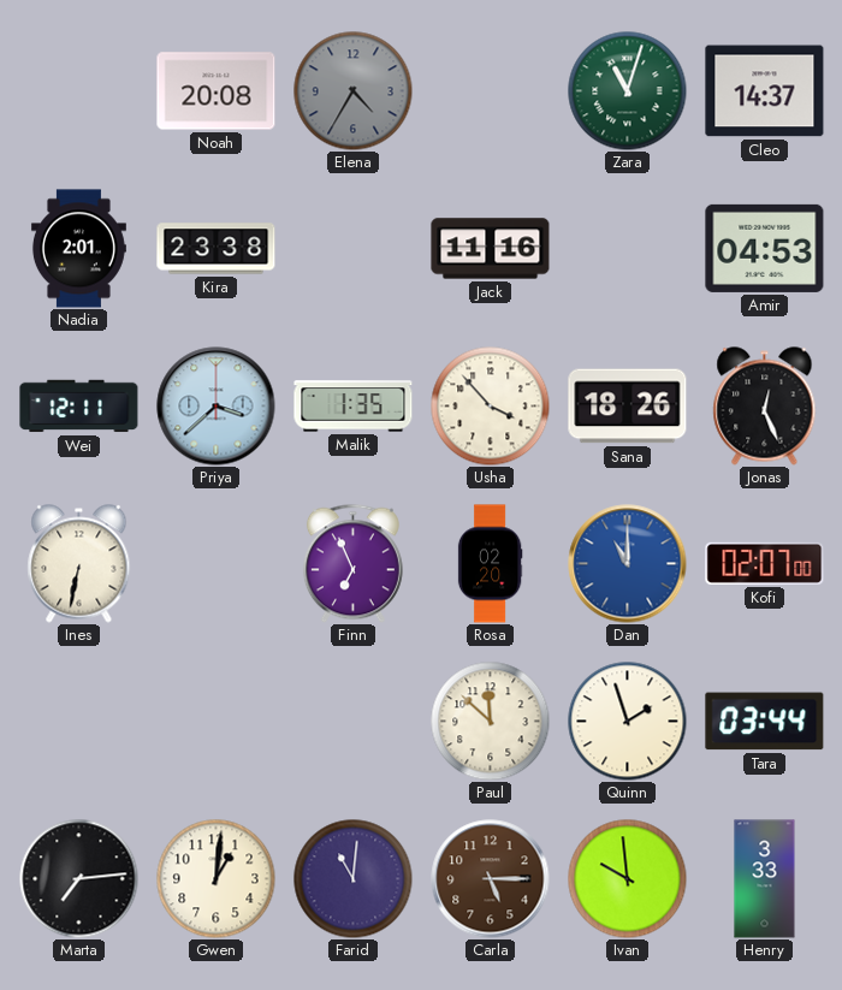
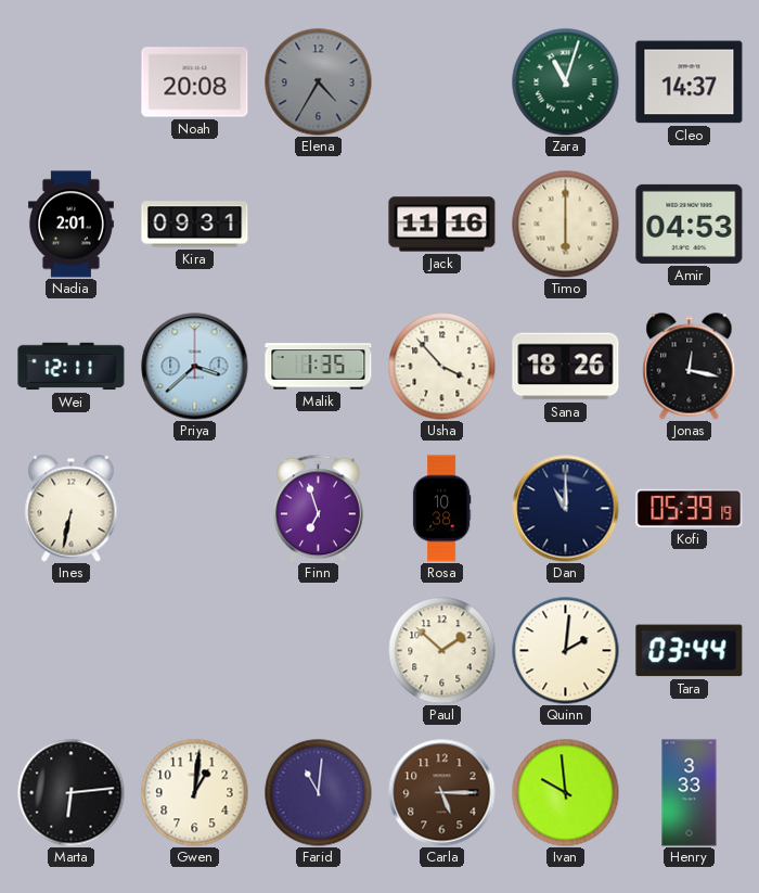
Kira: 23:38 -> 09:31 (195, 225)
Timo: none -> 6:00 (566, 225)
Jonas: 12:26 -> 12:17 (690, 367)
Finn: 6:56 -> 6:57 (318, 508)
Rosa: 02:20 -> 10:38 (441, 509)
Dan dial: blue -> navy (566, 509)
Kofi: 02:07 -> 05:39 (690, 508)
Paul: 11:52 -> 1:52 (442, 651)
Quinn: 1:57 -> 2:01 (566, 651)
Marta: 7:14 -> 6:14 (72, 793)
